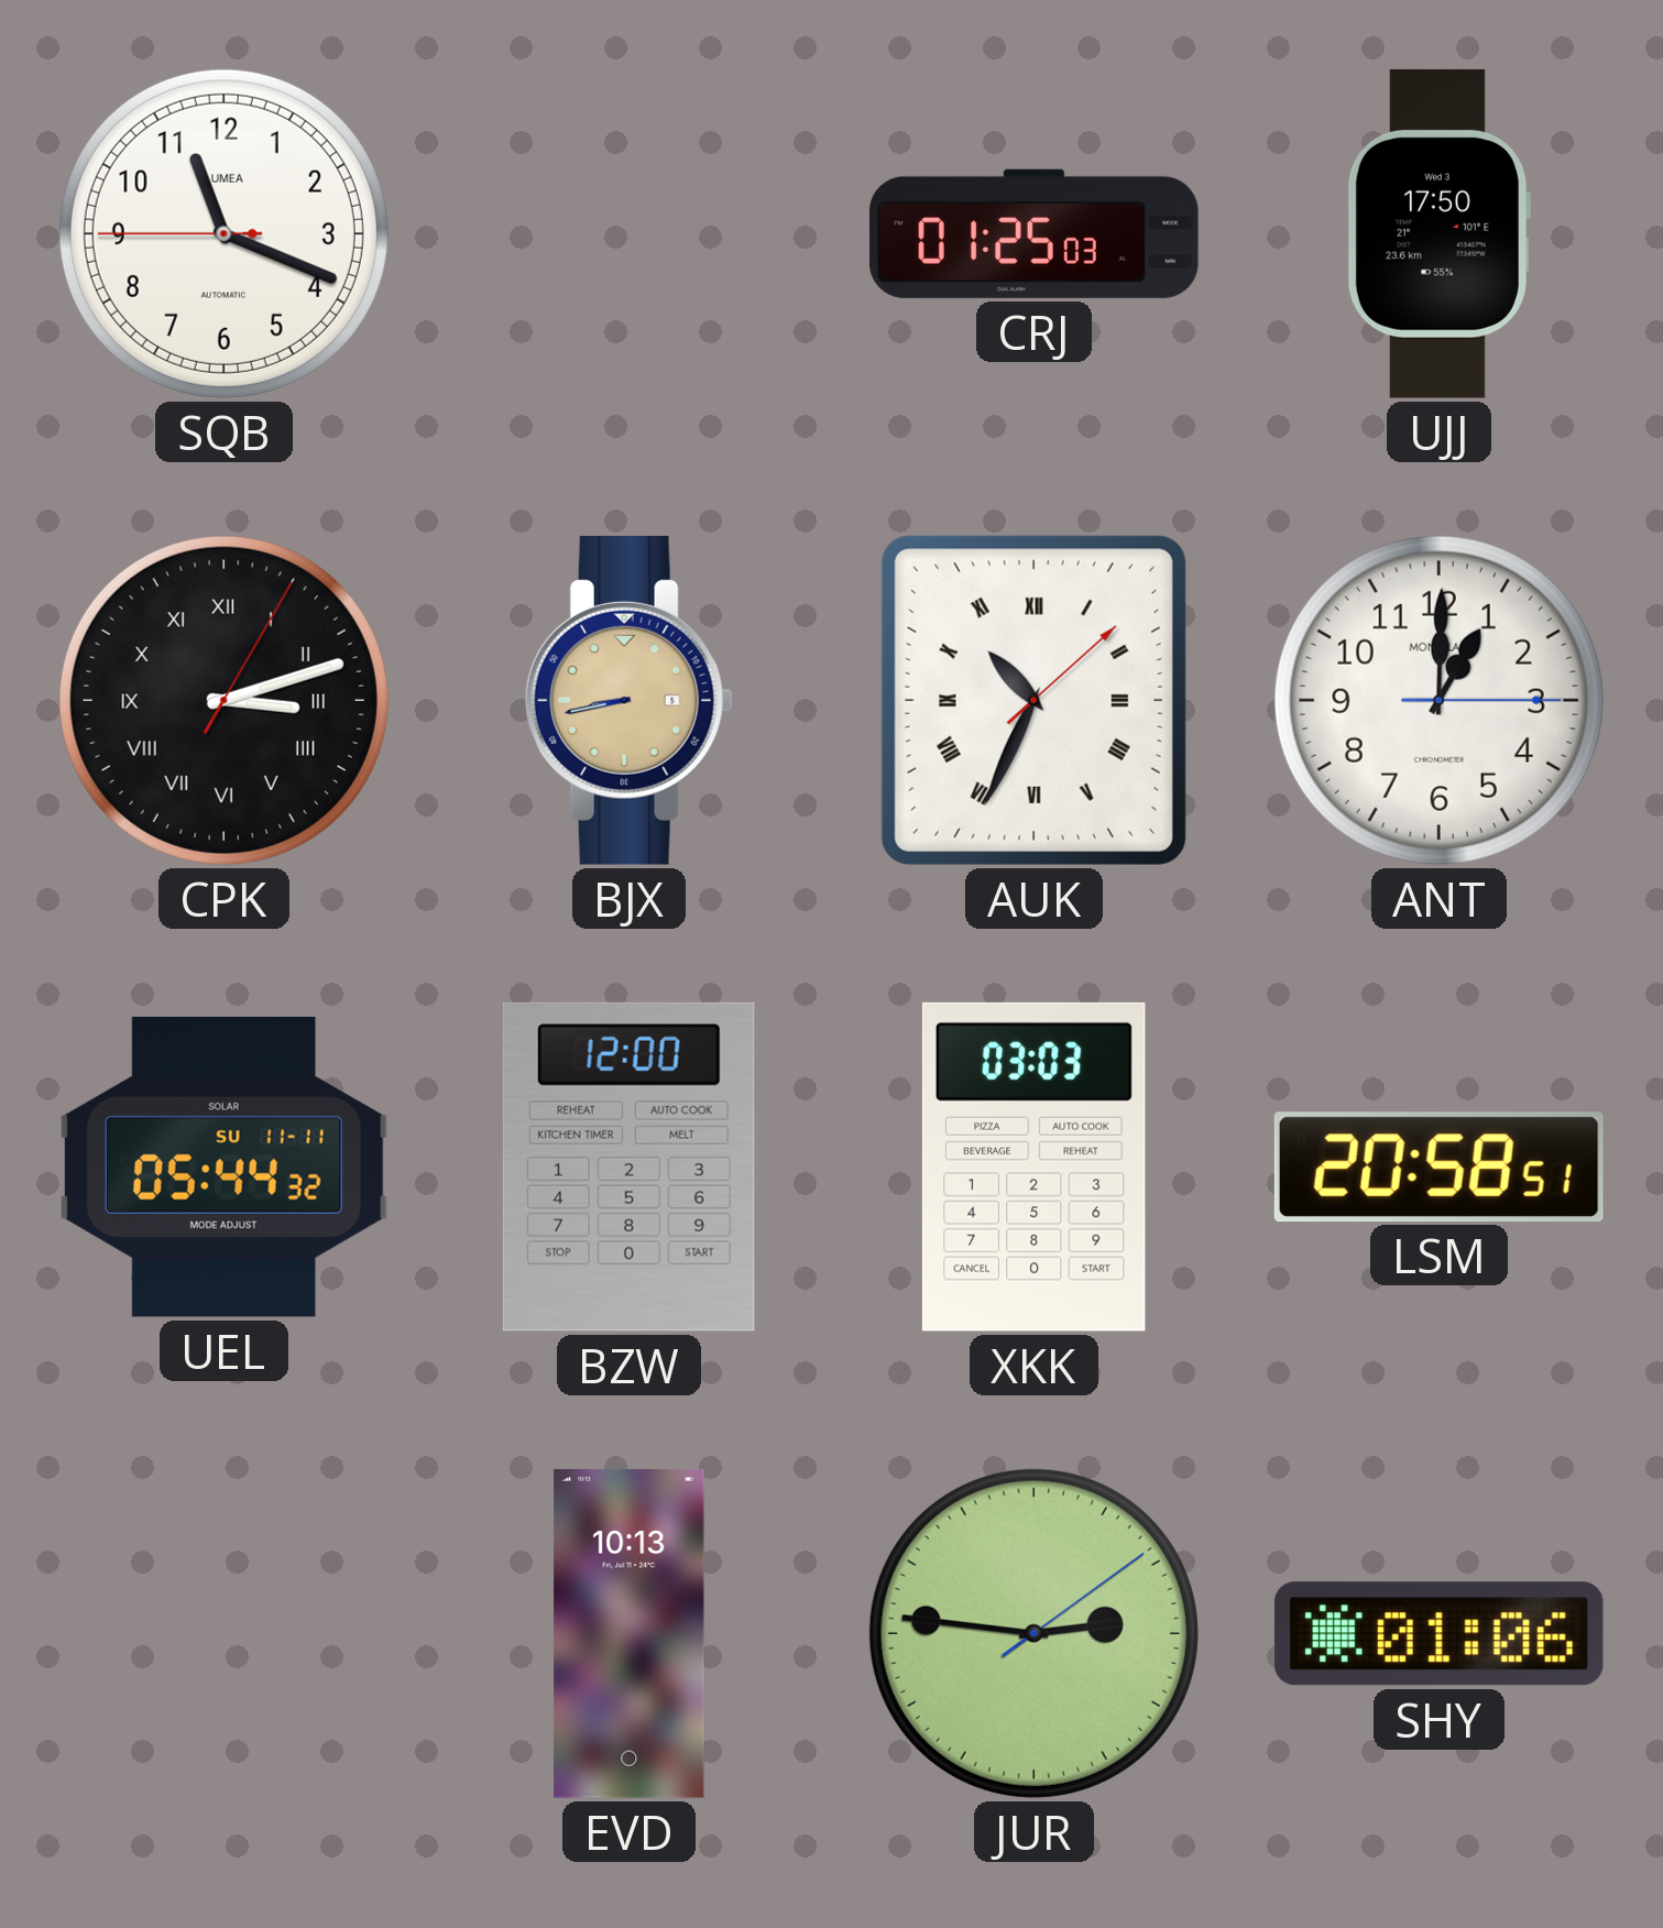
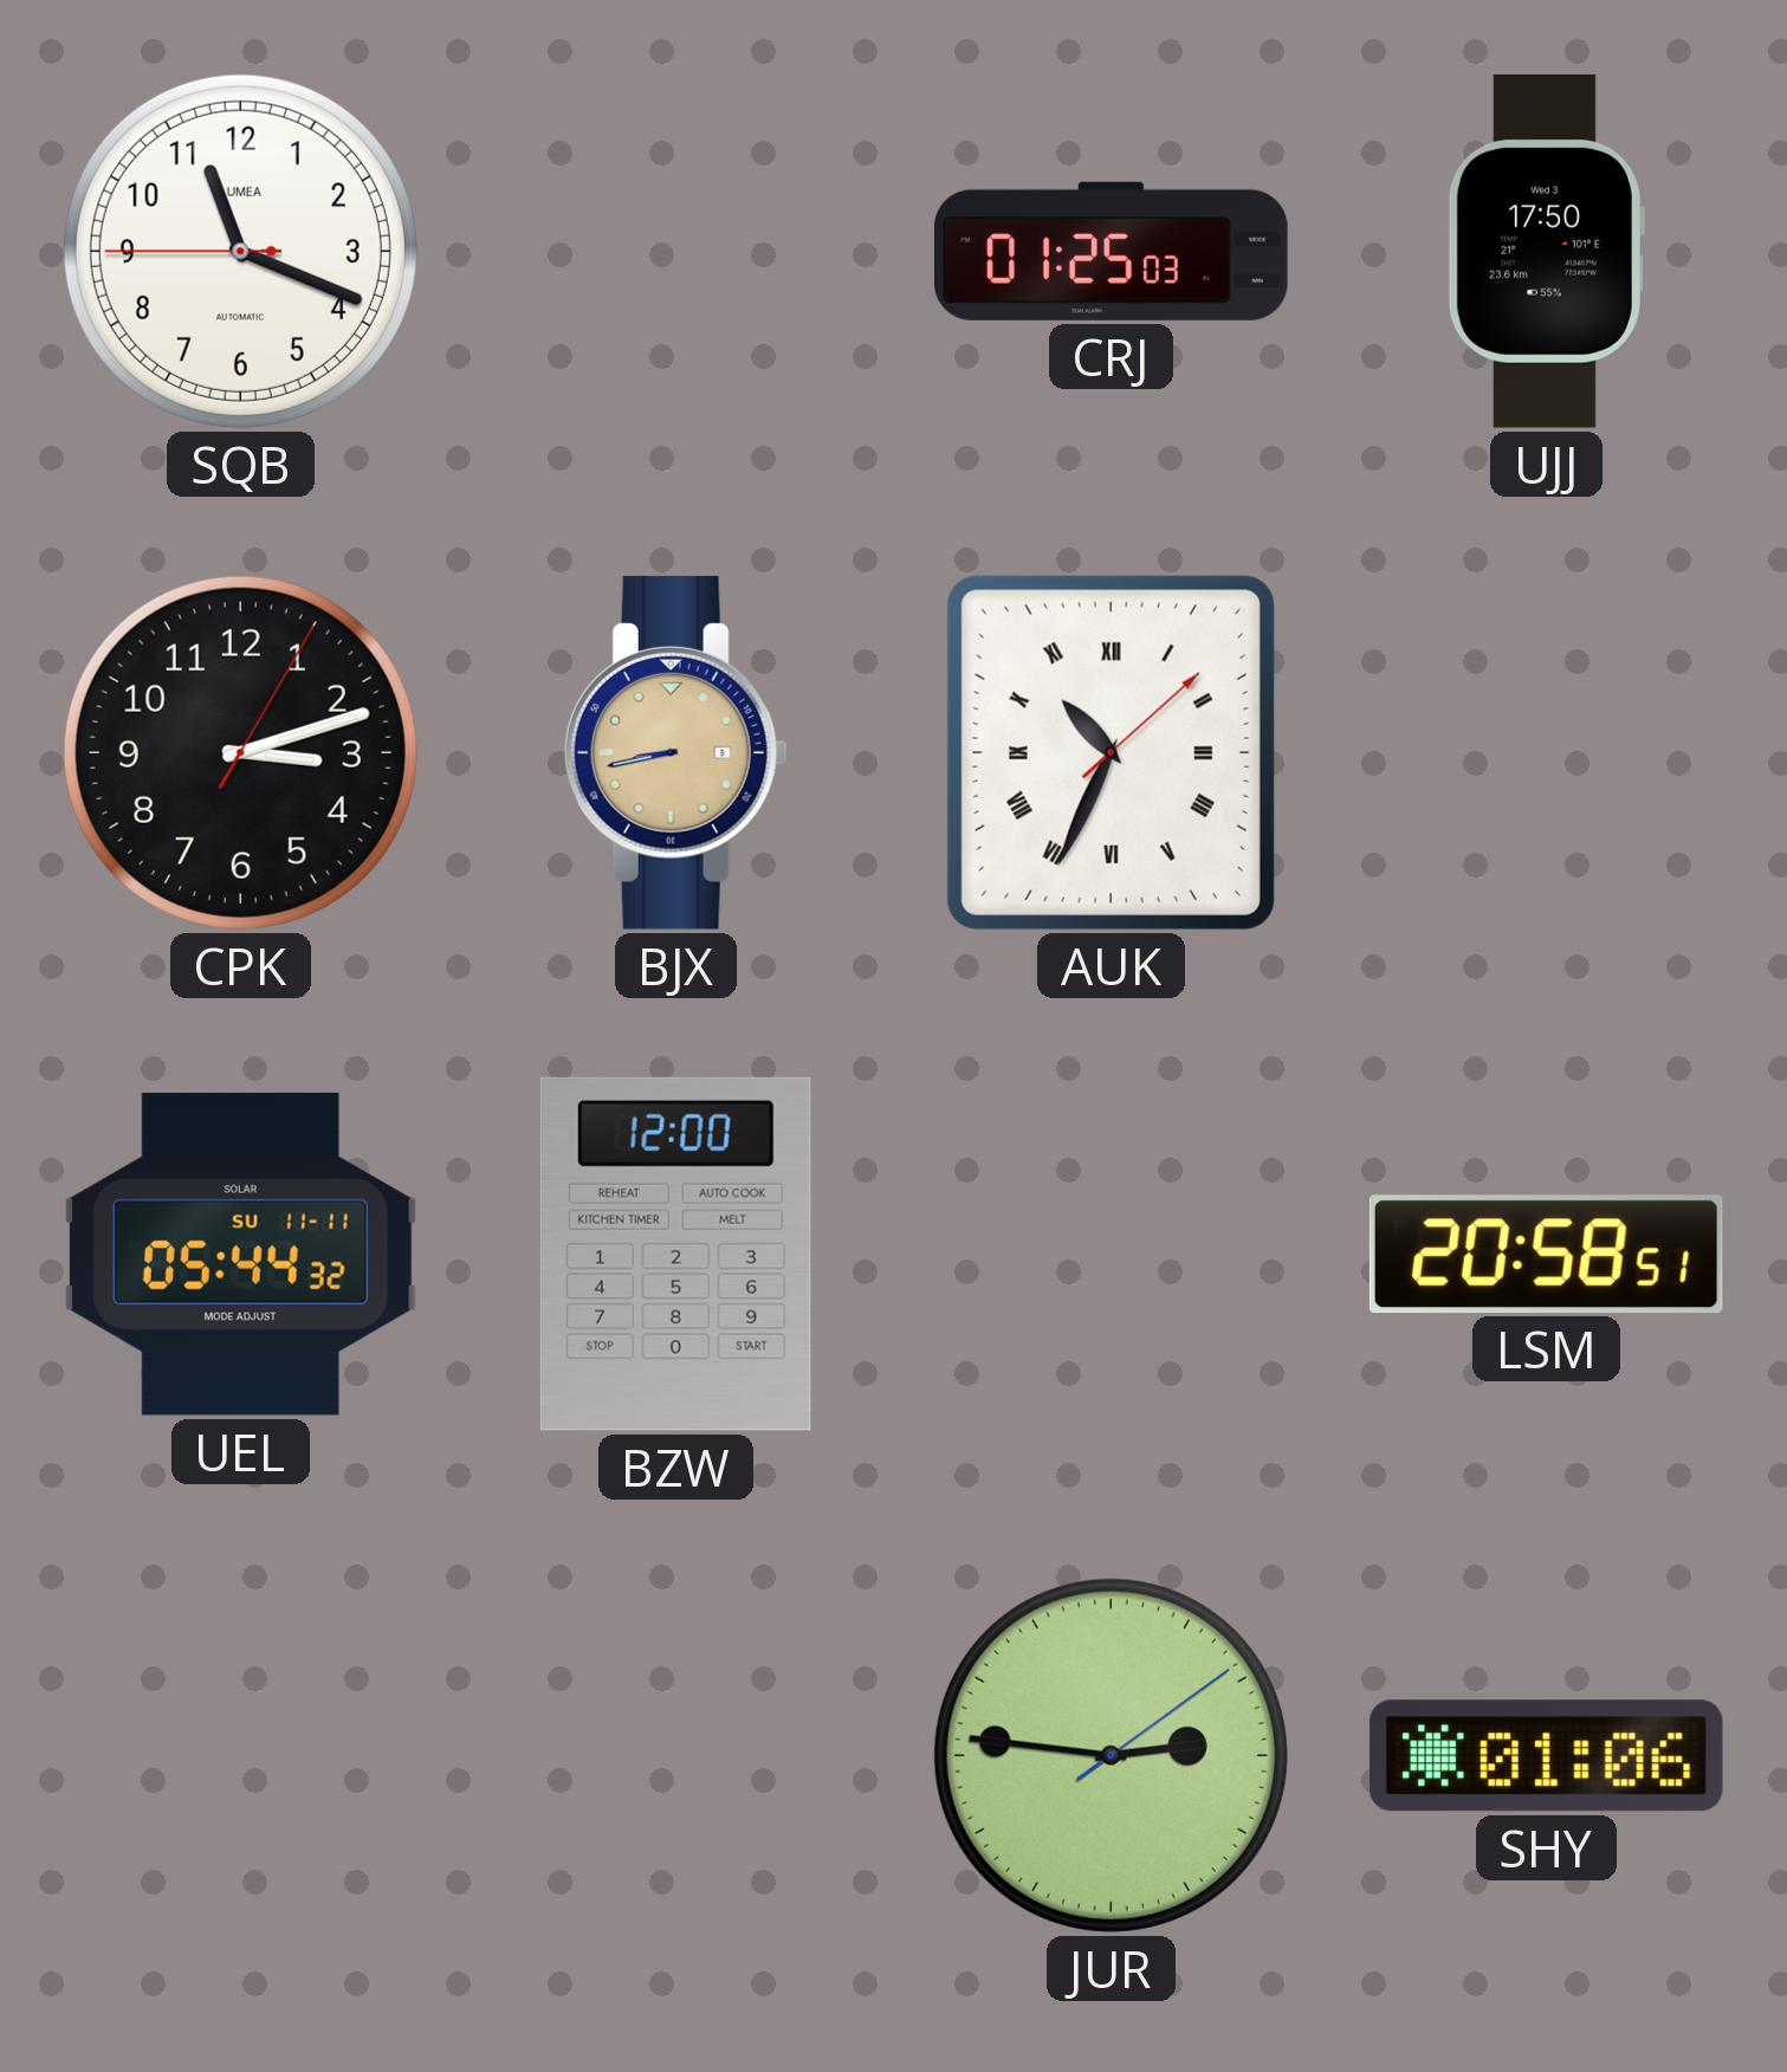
CPK numerals: Roman -> Arabic (240, 752)
ANT: 1:00 -> none (1438, 700)
XKK: 03:03 -> none (1033, 1166)
EVD: 10:13 -> none (630, 1633)
